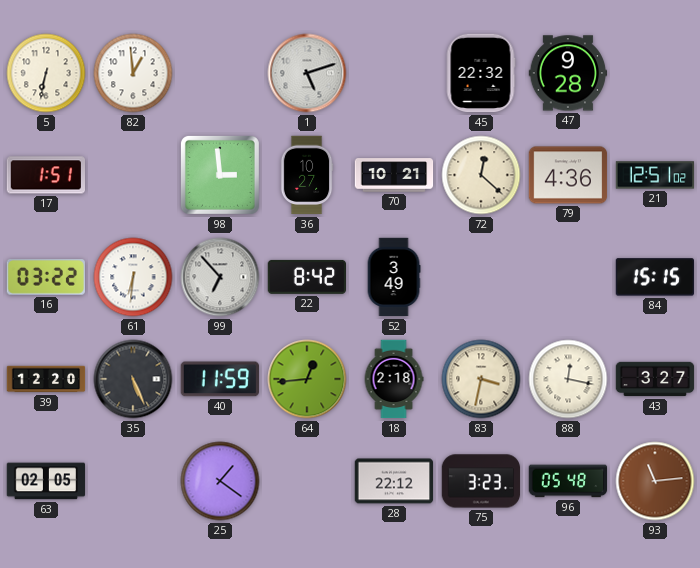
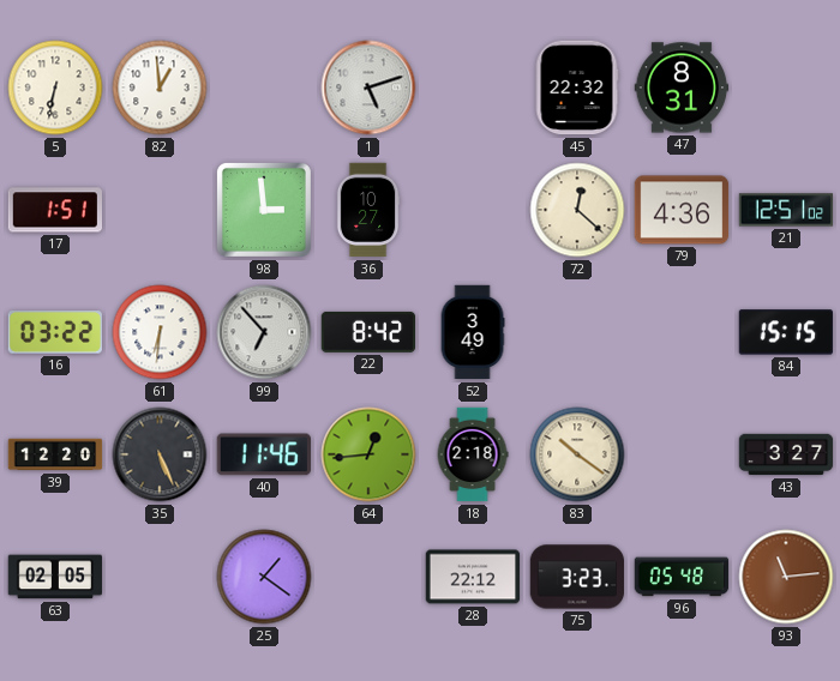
47: 9:28 -> 8:31 (682, 88)
70: 10:21 -> none (394, 175)
40: 11:59 -> 11:46 (264, 454)
83: 3:32 -> 10:21 (577, 454)
88: 12:17 -> none (568, 379)
